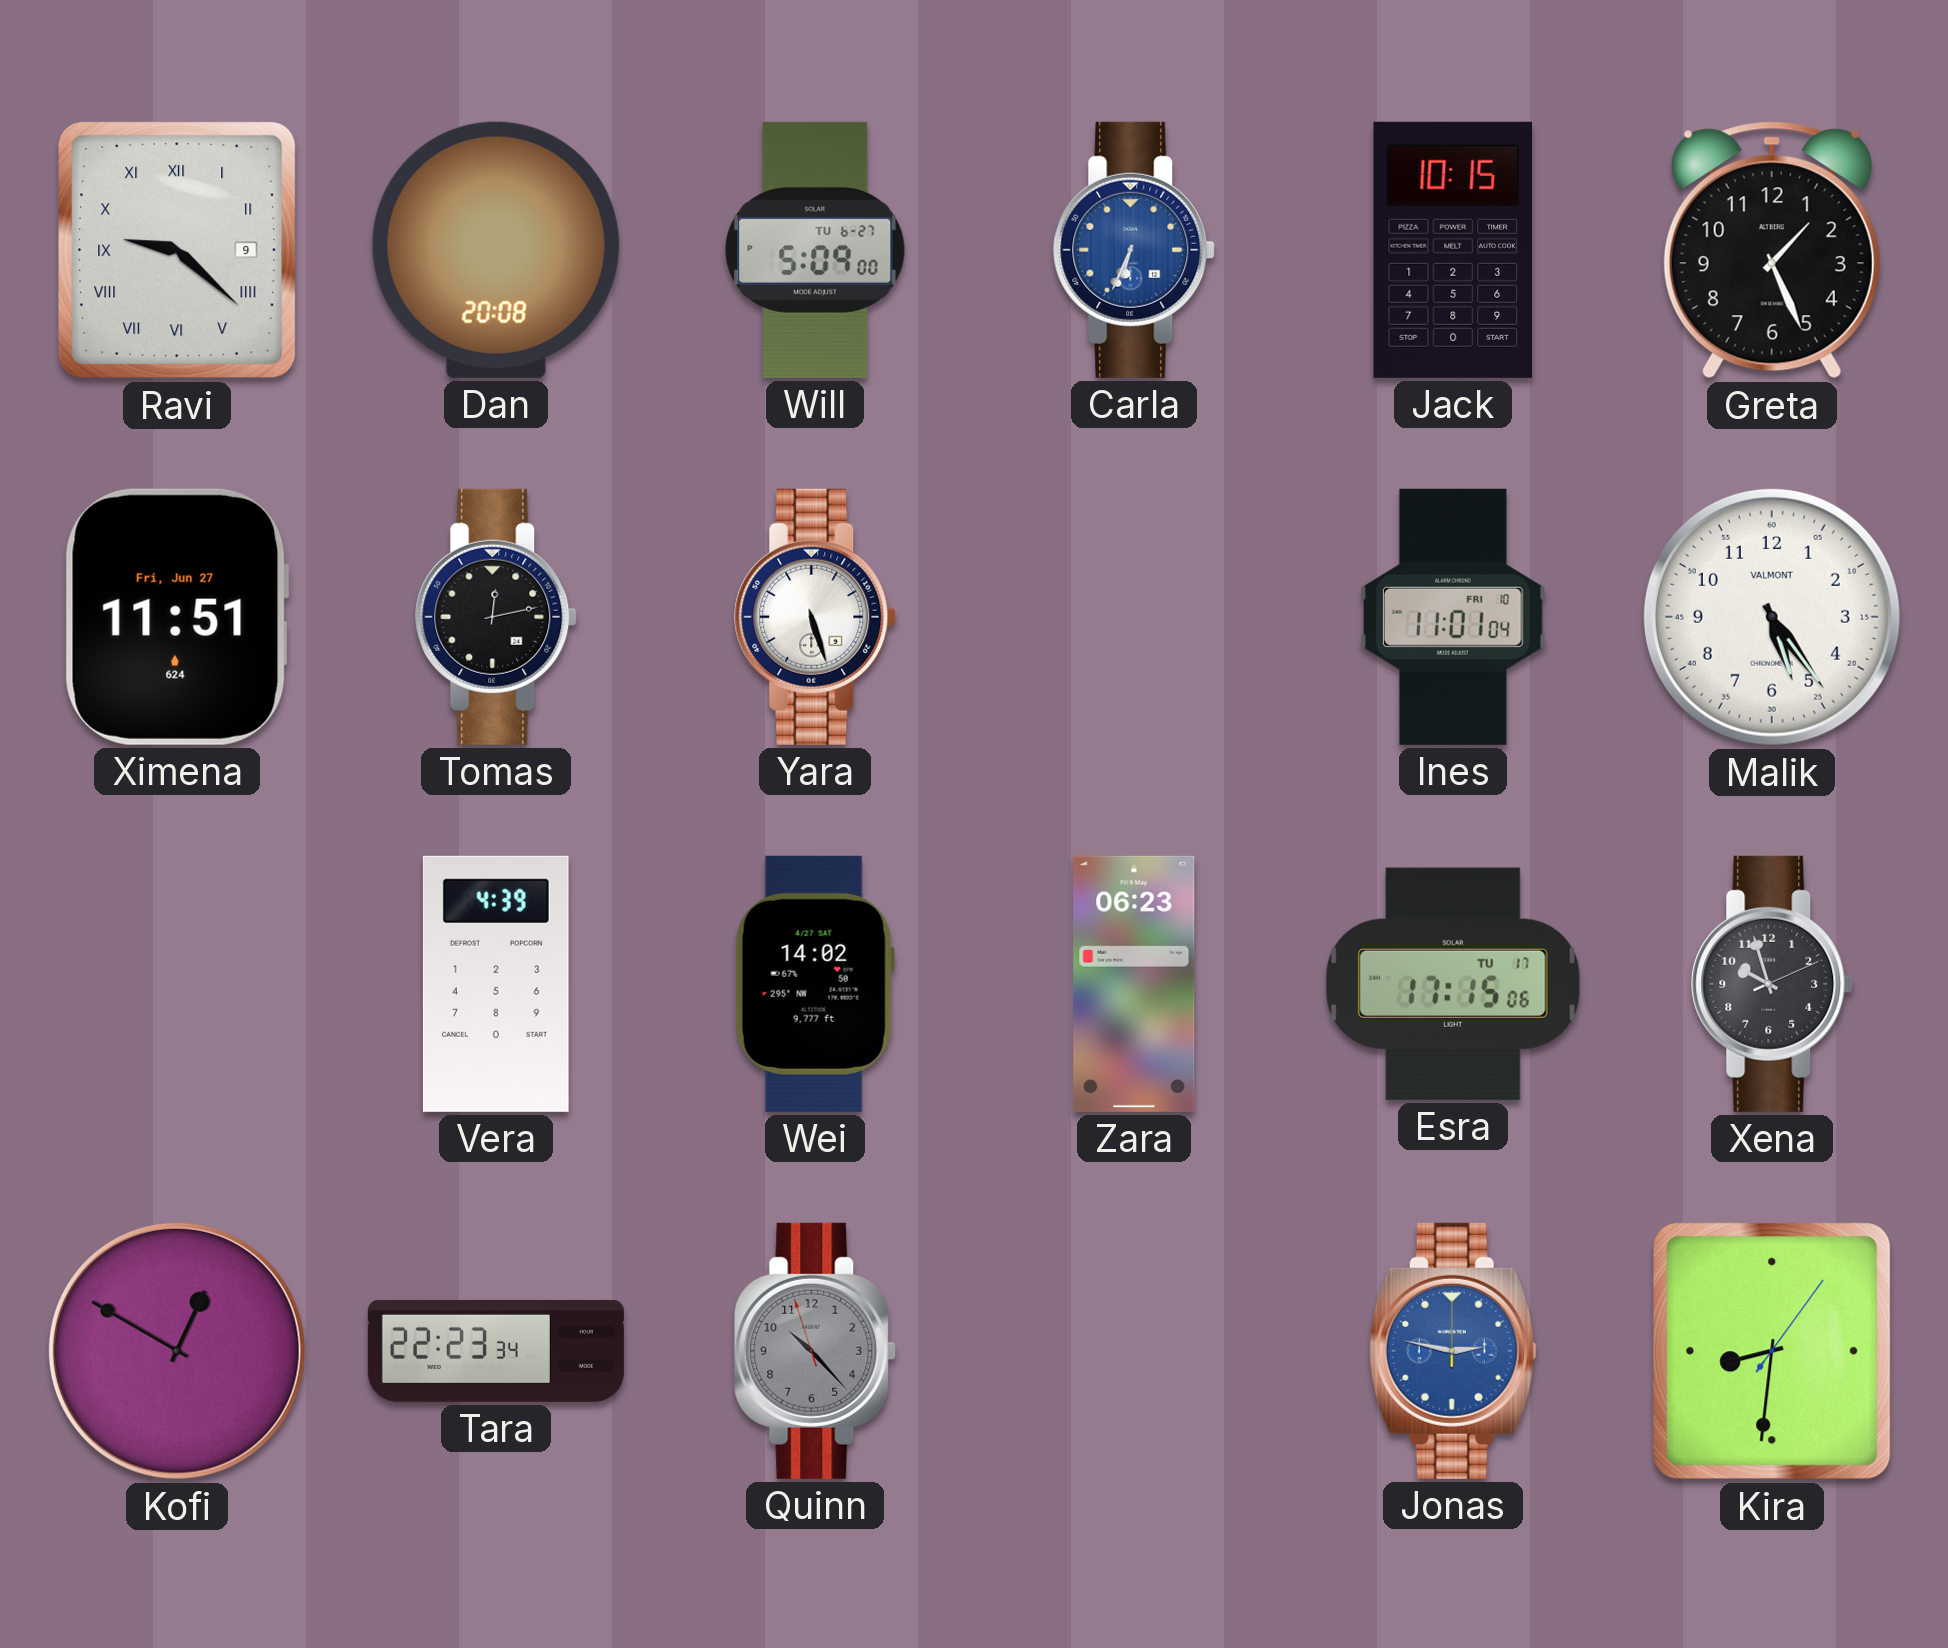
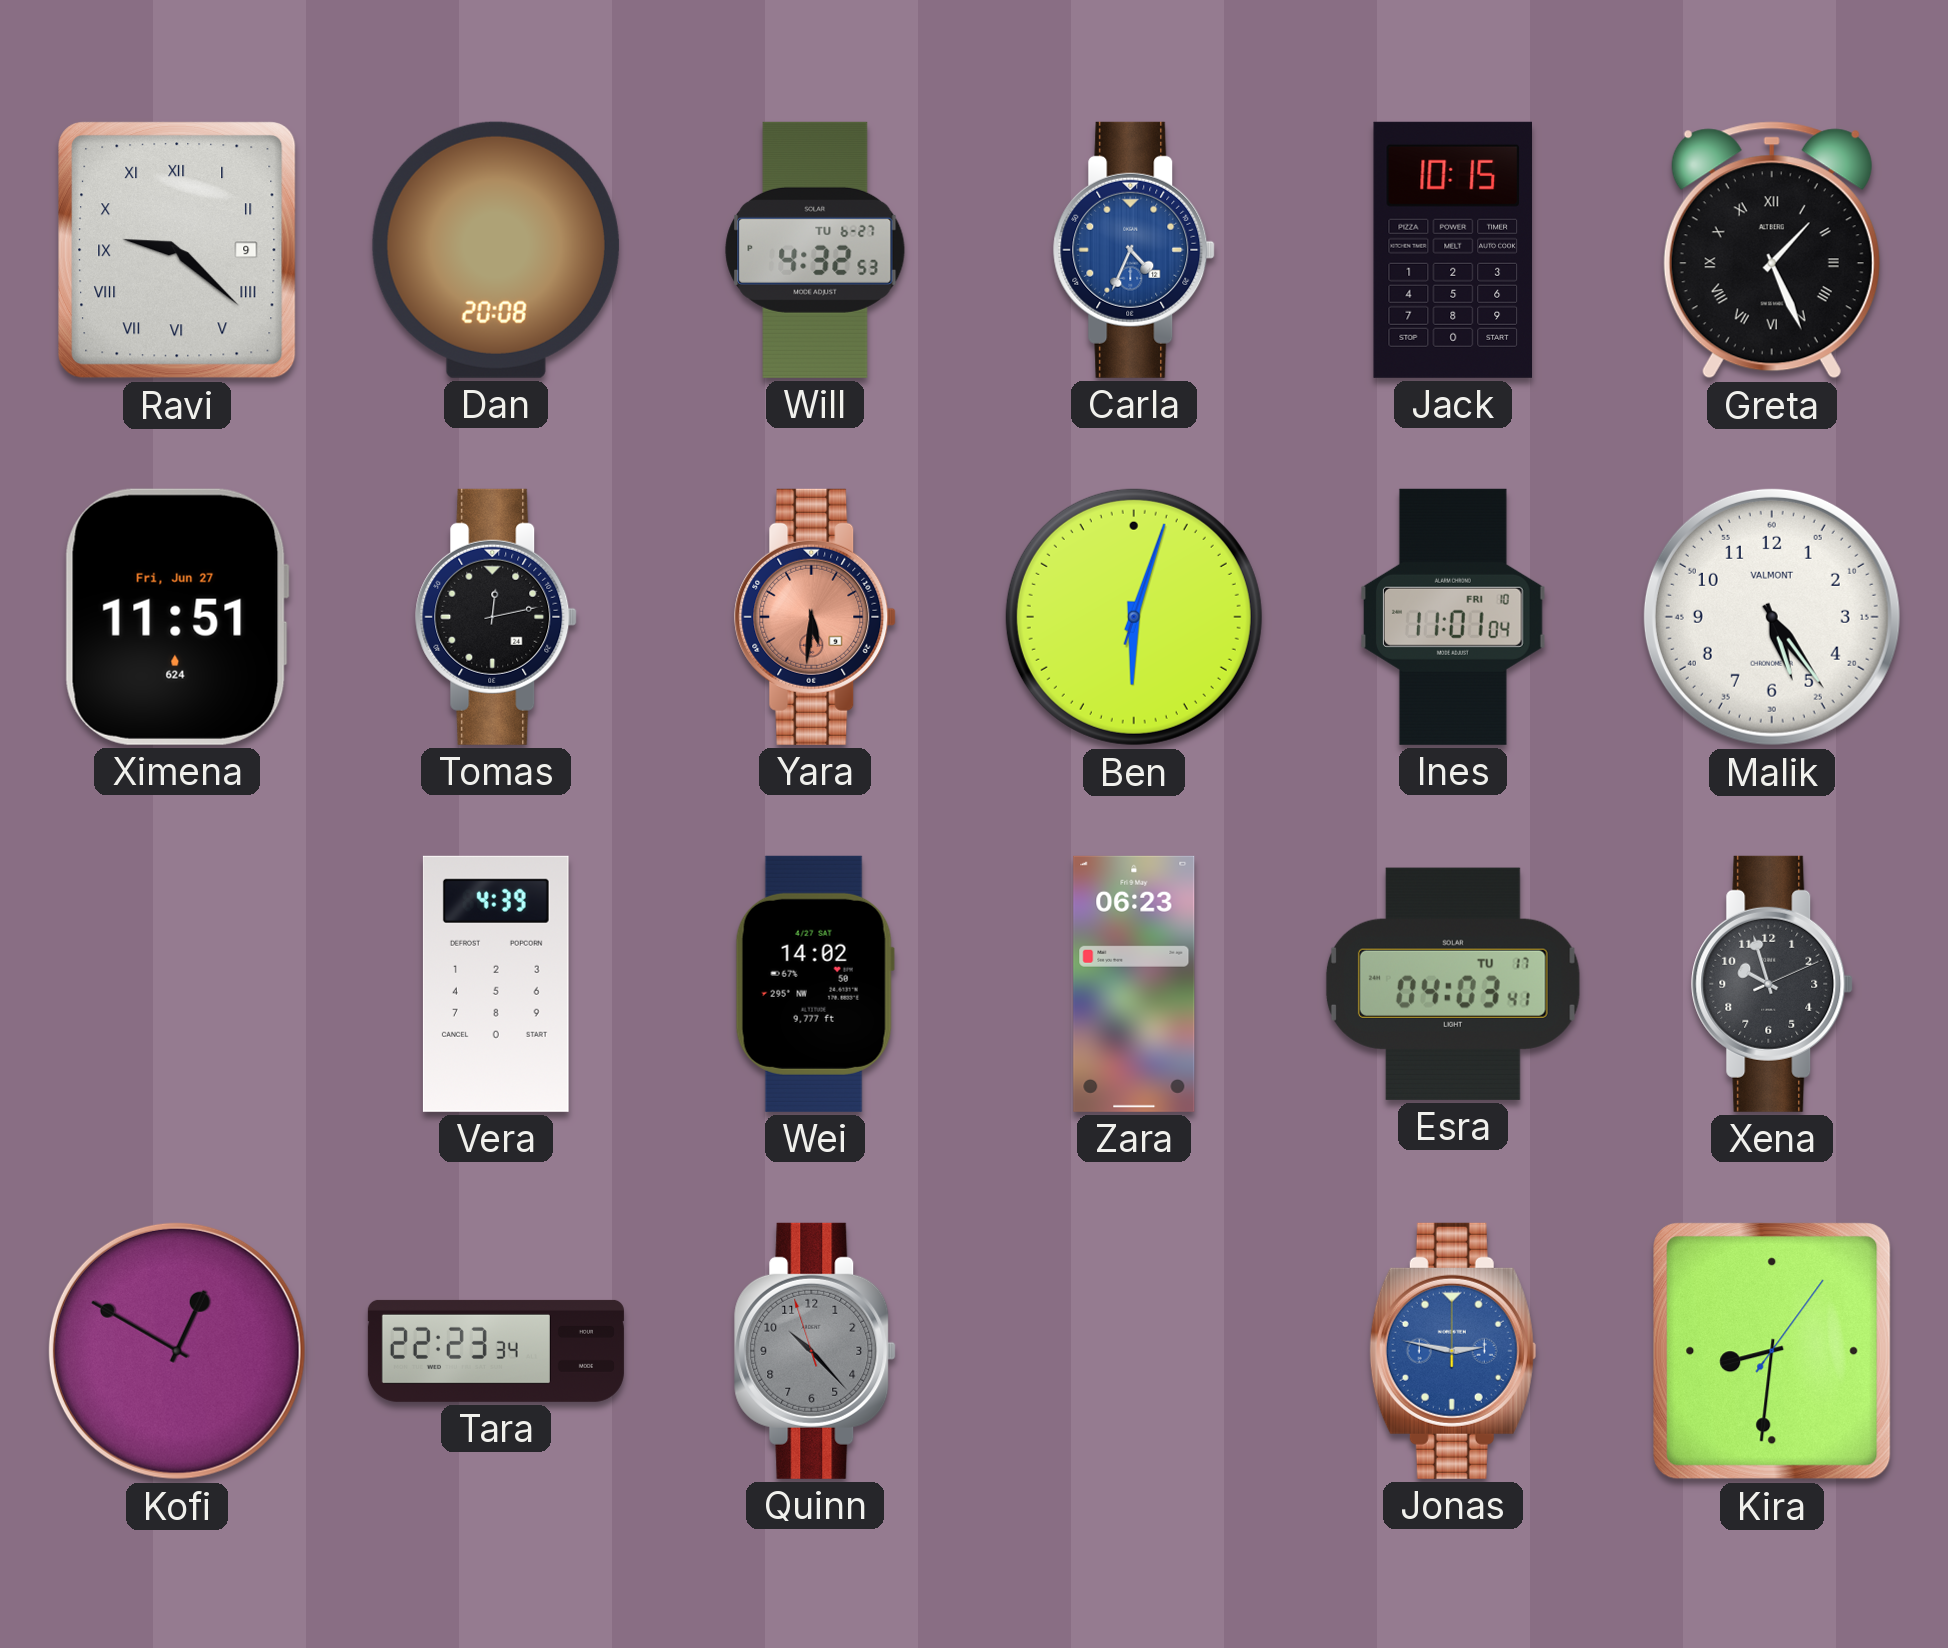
Will: 5:09 -> 4:32 (815, 250)
Carla: 6:34 -> 4:34 (1134, 250)
Greta numerals: Arabic -> Roman (1772, 250)
Yara: 5:27 -> 5:31 (815, 617)
Yara dial: white -> salmon (815, 617)
Ben: none -> 6:03 (1134, 617)
Esra: 17:15 -> 04:03 (1453, 984)
